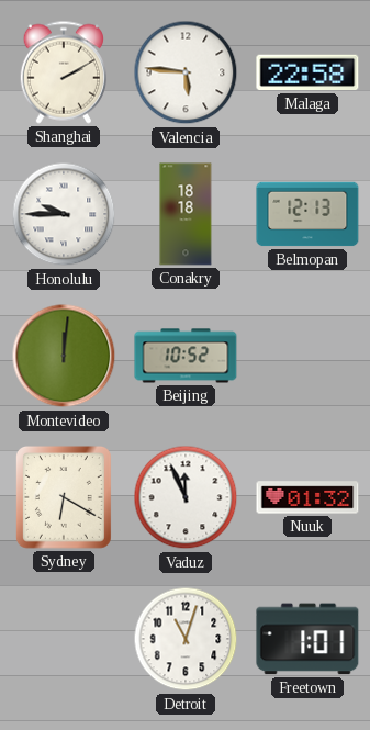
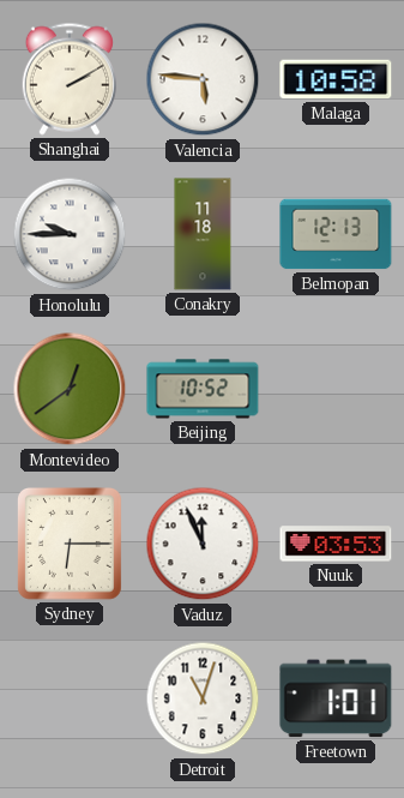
Malaga: 22:58 -> 10:58 (336, 79)
Conakry: 18:18 -> 11:18 (203, 234)
Montevideo: 12:01 -> 12:39 (70, 389)
Sydney: 6:20 -> 6:15 (70, 545)
Nuuk: 01:32 -> 03:53 (336, 544)
